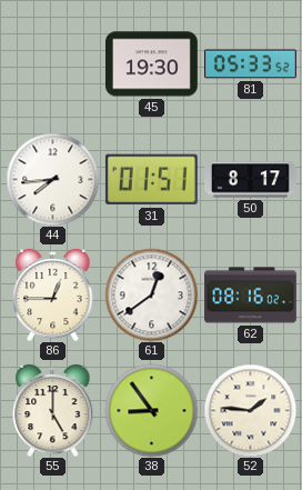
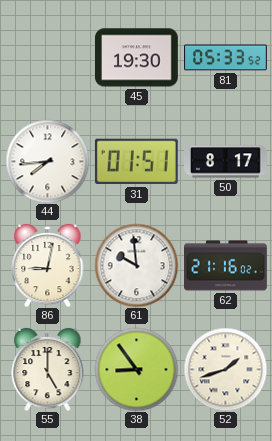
86: 12:45 -> 9:02 (48, 265)
61: 12:39 -> 9:59 (136, 265)
62: 08:16 -> 21:16 (226, 266)
52: 1:46 -> 1:42 (225, 369)
